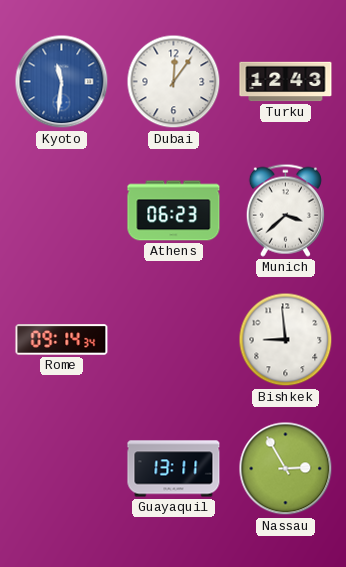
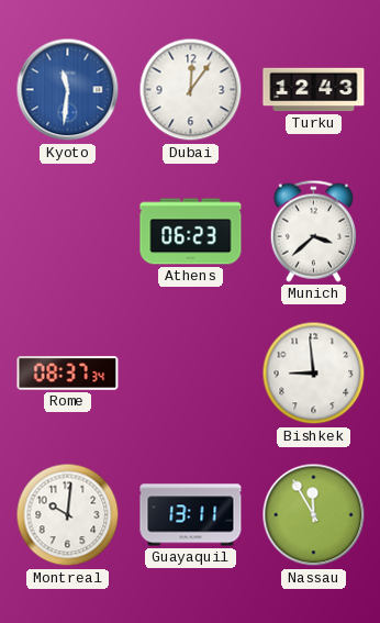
Rome: 09:14 -> 08:37 (68, 374)
Montreal: none -> 10:01 (68, 515)
Nassau: 2:55 -> 11:55 (314, 515)
